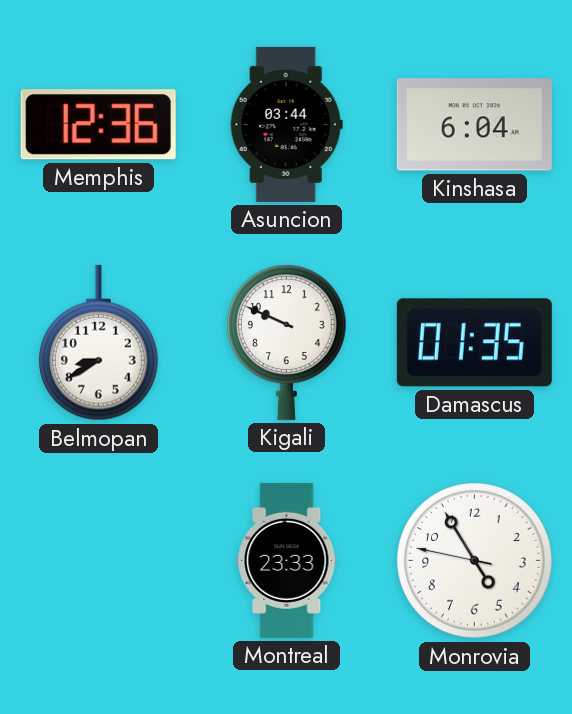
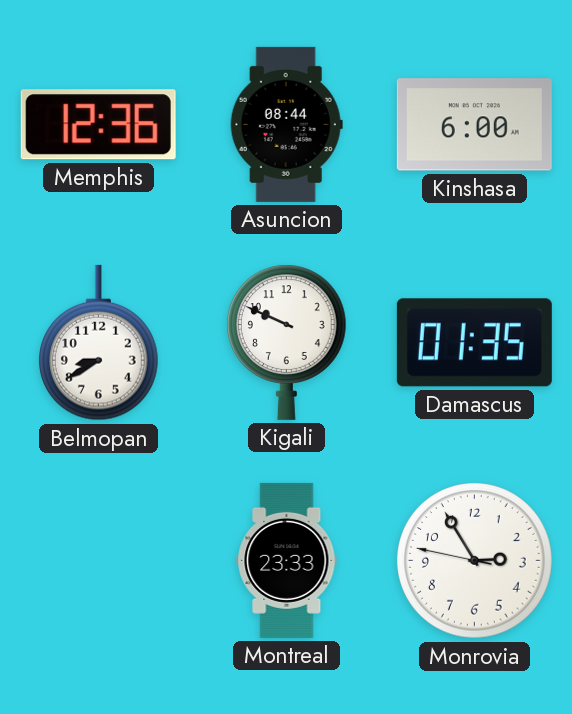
Asuncion: 03:44 -> 08:44 (286, 124)
Kinshasa: 6:04 -> 6:00 (474, 125)
Monrovia: 4:54 -> 2:54 (475, 561)
